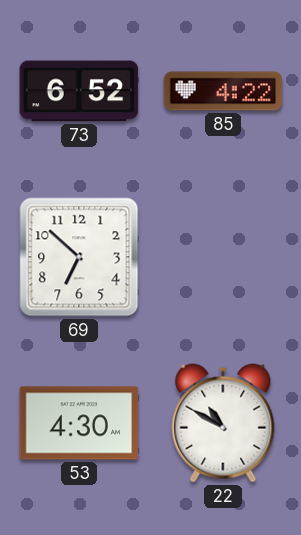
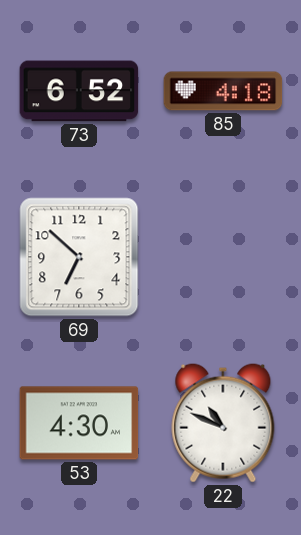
85: 4:22 -> 4:18 (223, 91)
22: 10:50 -> 10:49 (223, 423)
